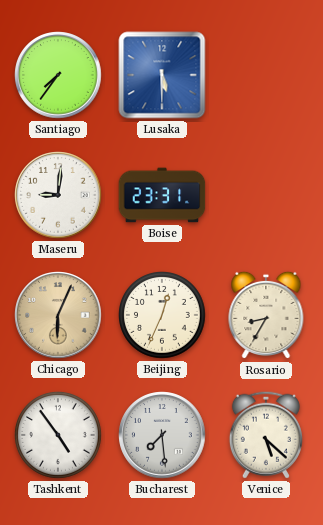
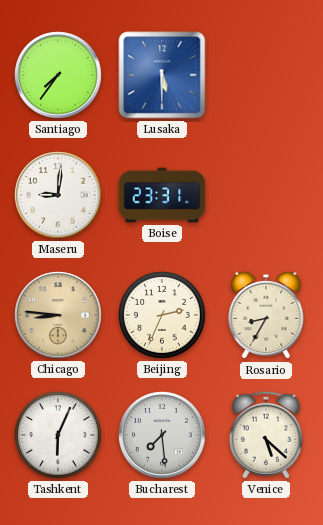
Chicago: 6:04 -> 8:46 (58, 315)
Beijing: 12:34 -> 2:34 (163, 316)
Tashkent: 4:54 -> 6:04 (59, 436)
